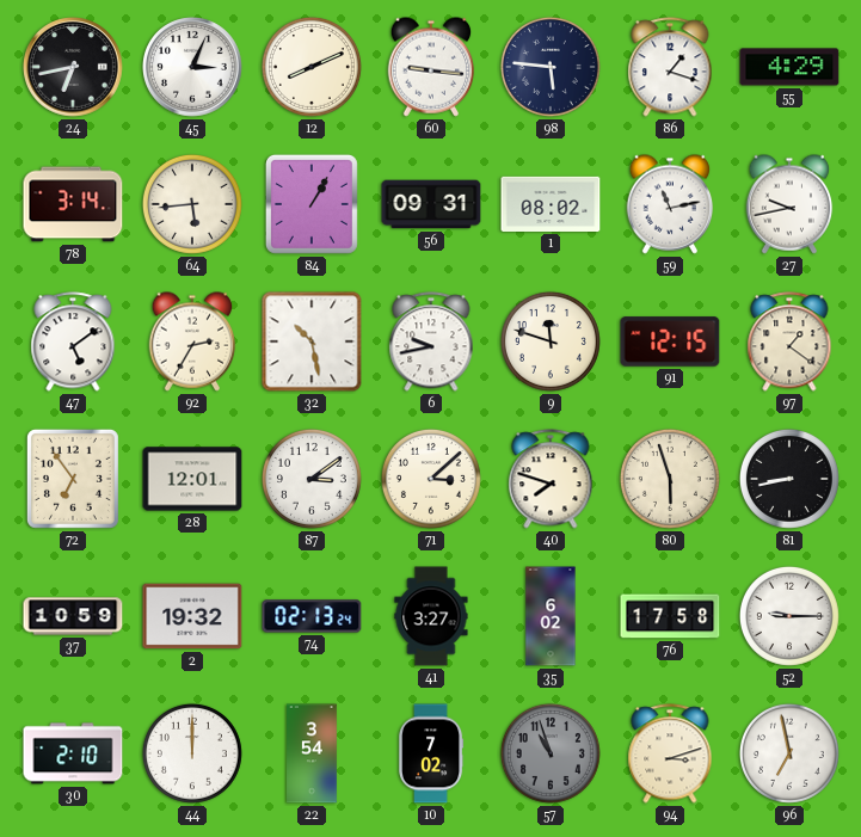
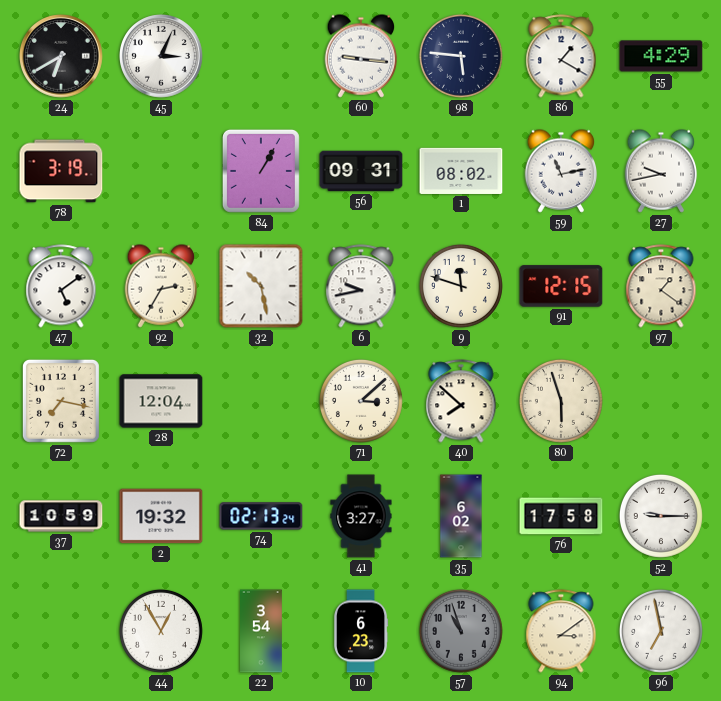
24: 6:43 -> 6:40 (62, 57)
12: 8:11 -> none (312, 67)
86: 1:18 -> 1:20 (561, 56)
78: 3:14 -> 3:19 (61, 171)
64: 5:44 -> none (192, 204)
72: 6:54 -> 7:17 (61, 401)
28: 12:01 -> 12:04 (161, 401)
87: 3:09 -> none (312, 479)
40: 7:48 -> 7:52 (461, 401)
81: 8:43 -> none (789, 479)
30: 2:10 -> none (73, 753)
44: 12:00 -> 12:55 (161, 631)
10: 7:02 -> 6:23 (361, 631)
94: 3:12 -> 3:09 (561, 631)
